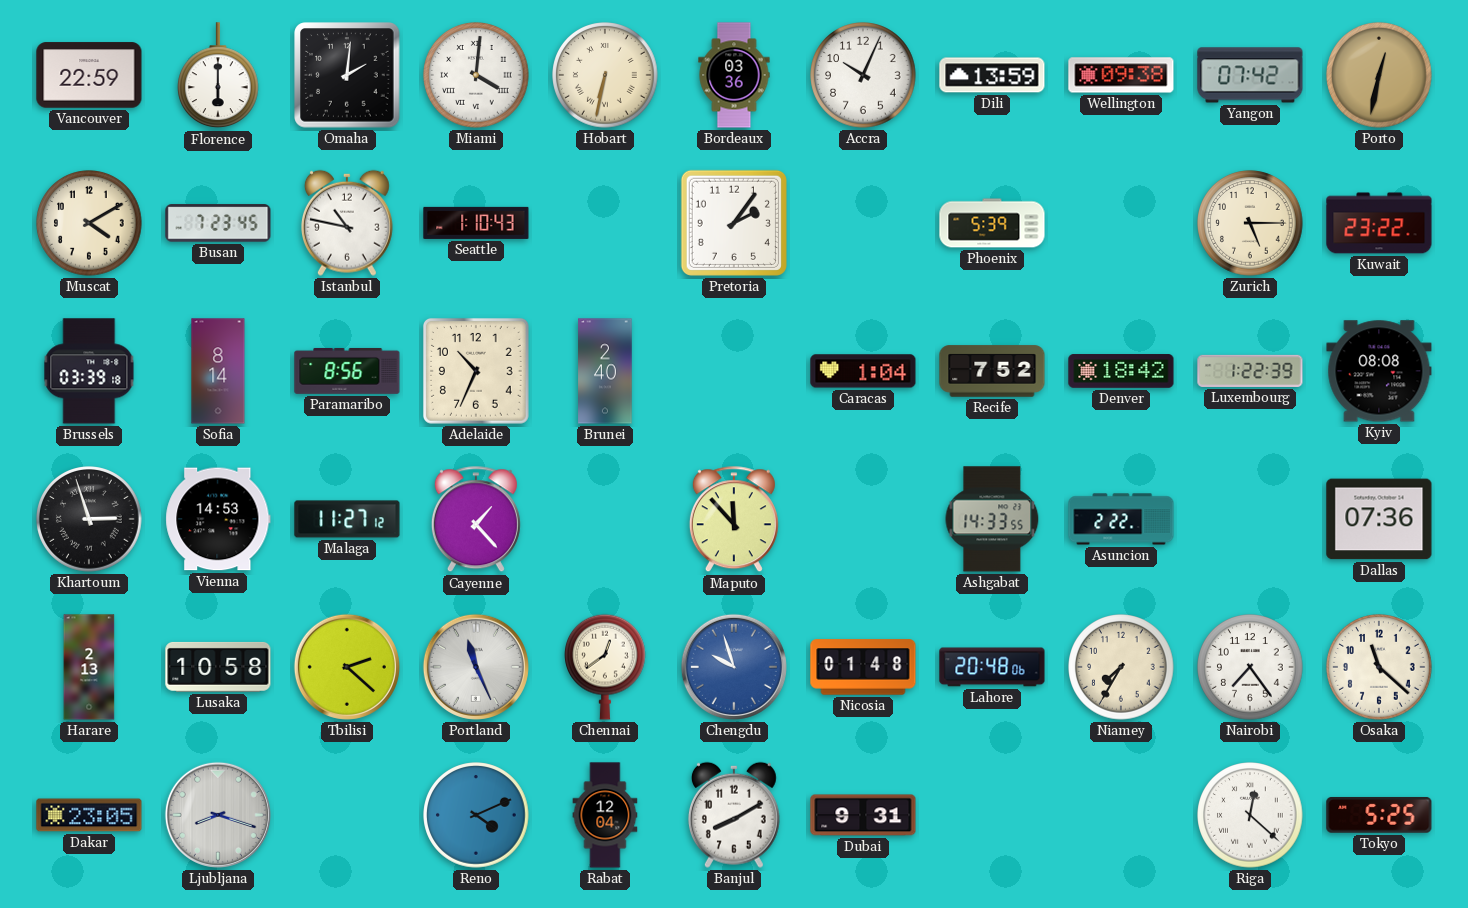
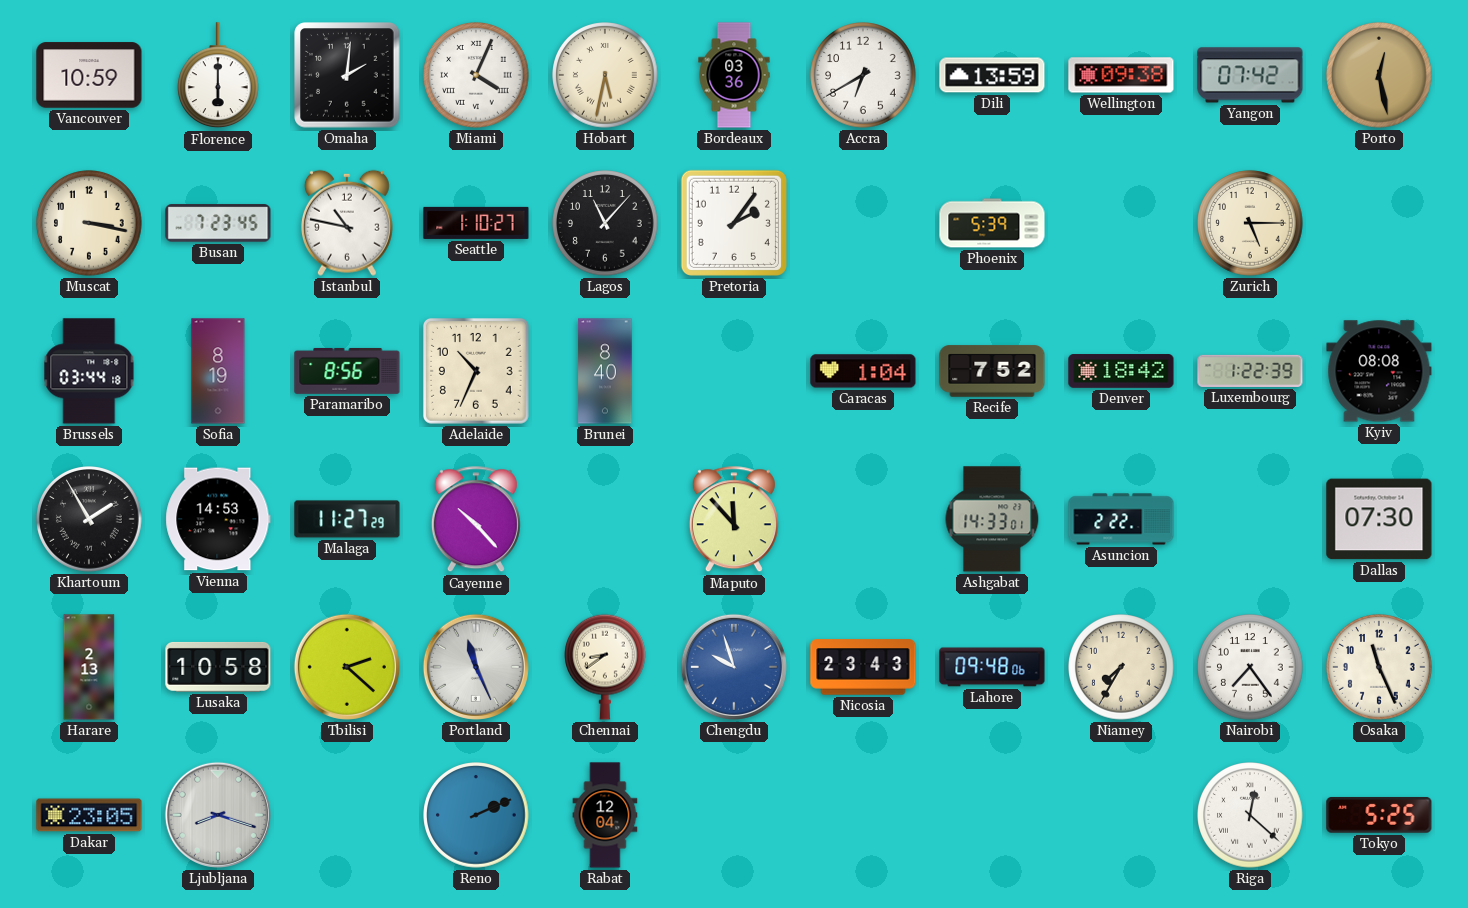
Vancouver: 22:59 -> 10:59 (89, 75)
Miami: 4:01 -> 4:04 (476, 75)
Hobart: 6:32 -> 5:32 (605, 75)
Accra: 10:04 -> 6:40 (863, 75)
Porto: 12:32 -> 12:28 (1379, 75)
Muscat: 4:10 -> 3:17 (89, 223)
Seattle: 1:10:43 -> 1:10:27 (476, 223)
Lagos: none -> 11:07 (605, 223)
Kuwait: 23:22 -> none (1379, 223)
Brussels: 03:39 -> 03:44 (89, 371)
Sofia: 8:14 -> 8:19 (218, 371)
Brunei: 2:40 -> 8:40 (605, 371)
Khartoum: 2:57 -> 1:55 (89, 519)
Malaga: 11:27:12 -> 11:27:29 (347, 519)
Cayenne: 1:23 -> 10:23 (476, 520)
Ashgabat: 14:33:55 -> 14:33:01 (992, 519)
Dallas: 07:36 -> 07:30 (1379, 519)
Chennai: 12:39 -> 8:39 (606, 667)
Nicosia: 01:48 -> 23:43 (863, 667)
Lahore: 20:48 -> 09:48 (992, 667)
Osaka: 11:22 -> 11:26 (1379, 667)
Reno: 4:11 -> 2:11 (476, 815)
Banjul: 8:10 -> none (734, 815)
Dubai: 9:31 -> none (863, 815)
